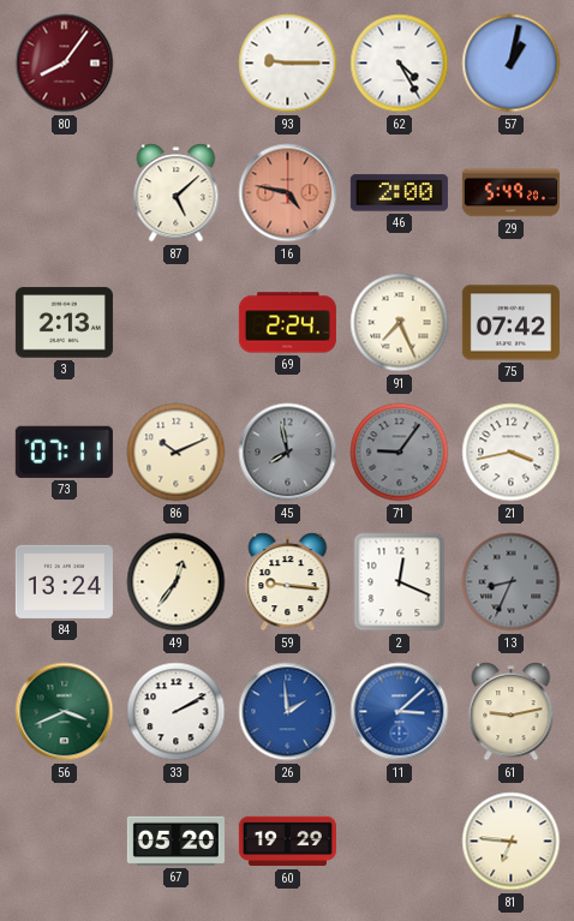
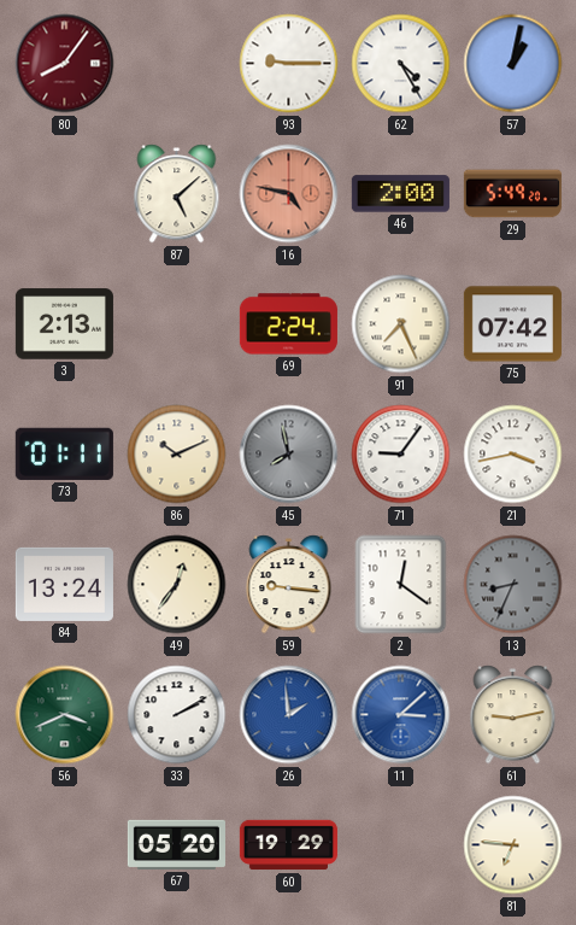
73: 07:11 -> 01:11 (64, 453)
71 dial: grey -> white (401, 455)
2: 12:19 -> 12:21 (401, 585)
